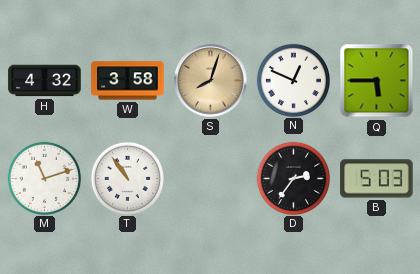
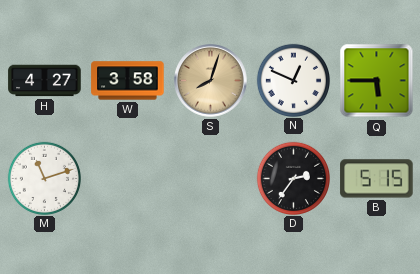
H: 4:32 -> 4:27 (45, 81)
T: 10:54 -> none (127, 178)
B: 5:03 -> 5:15 (377, 179)
